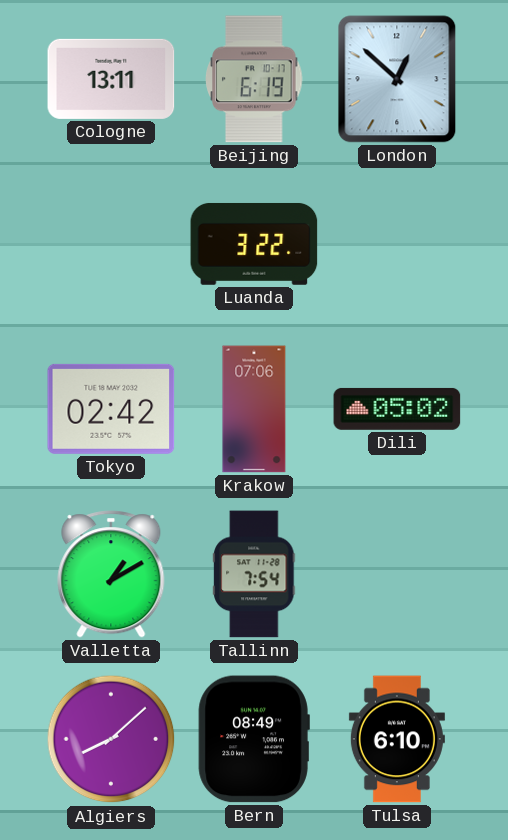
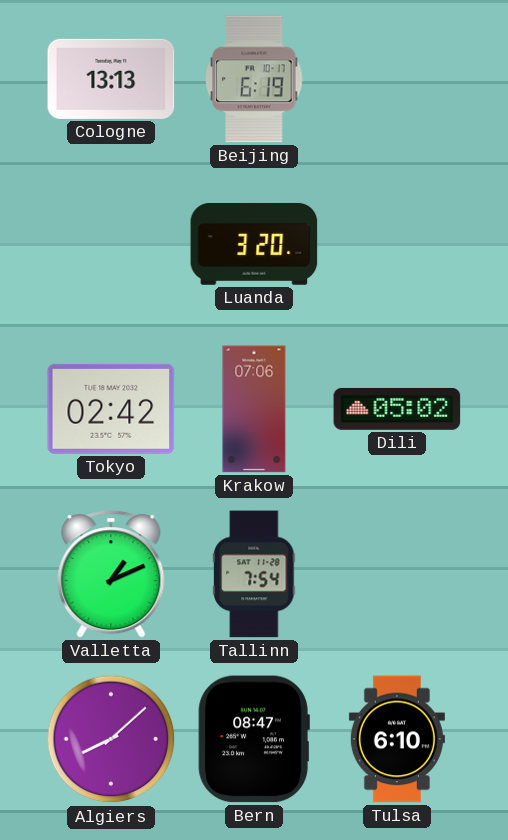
Cologne: 13:11 -> 13:13 (111, 79)
London: 12:52 -> none (397, 79)
Luanda: 3:22 -> 3:20 (254, 244)
Valletta: 1:10 -> 1:11 (111, 574)
Bern: 08:49 -> 08:47 (254, 739)
